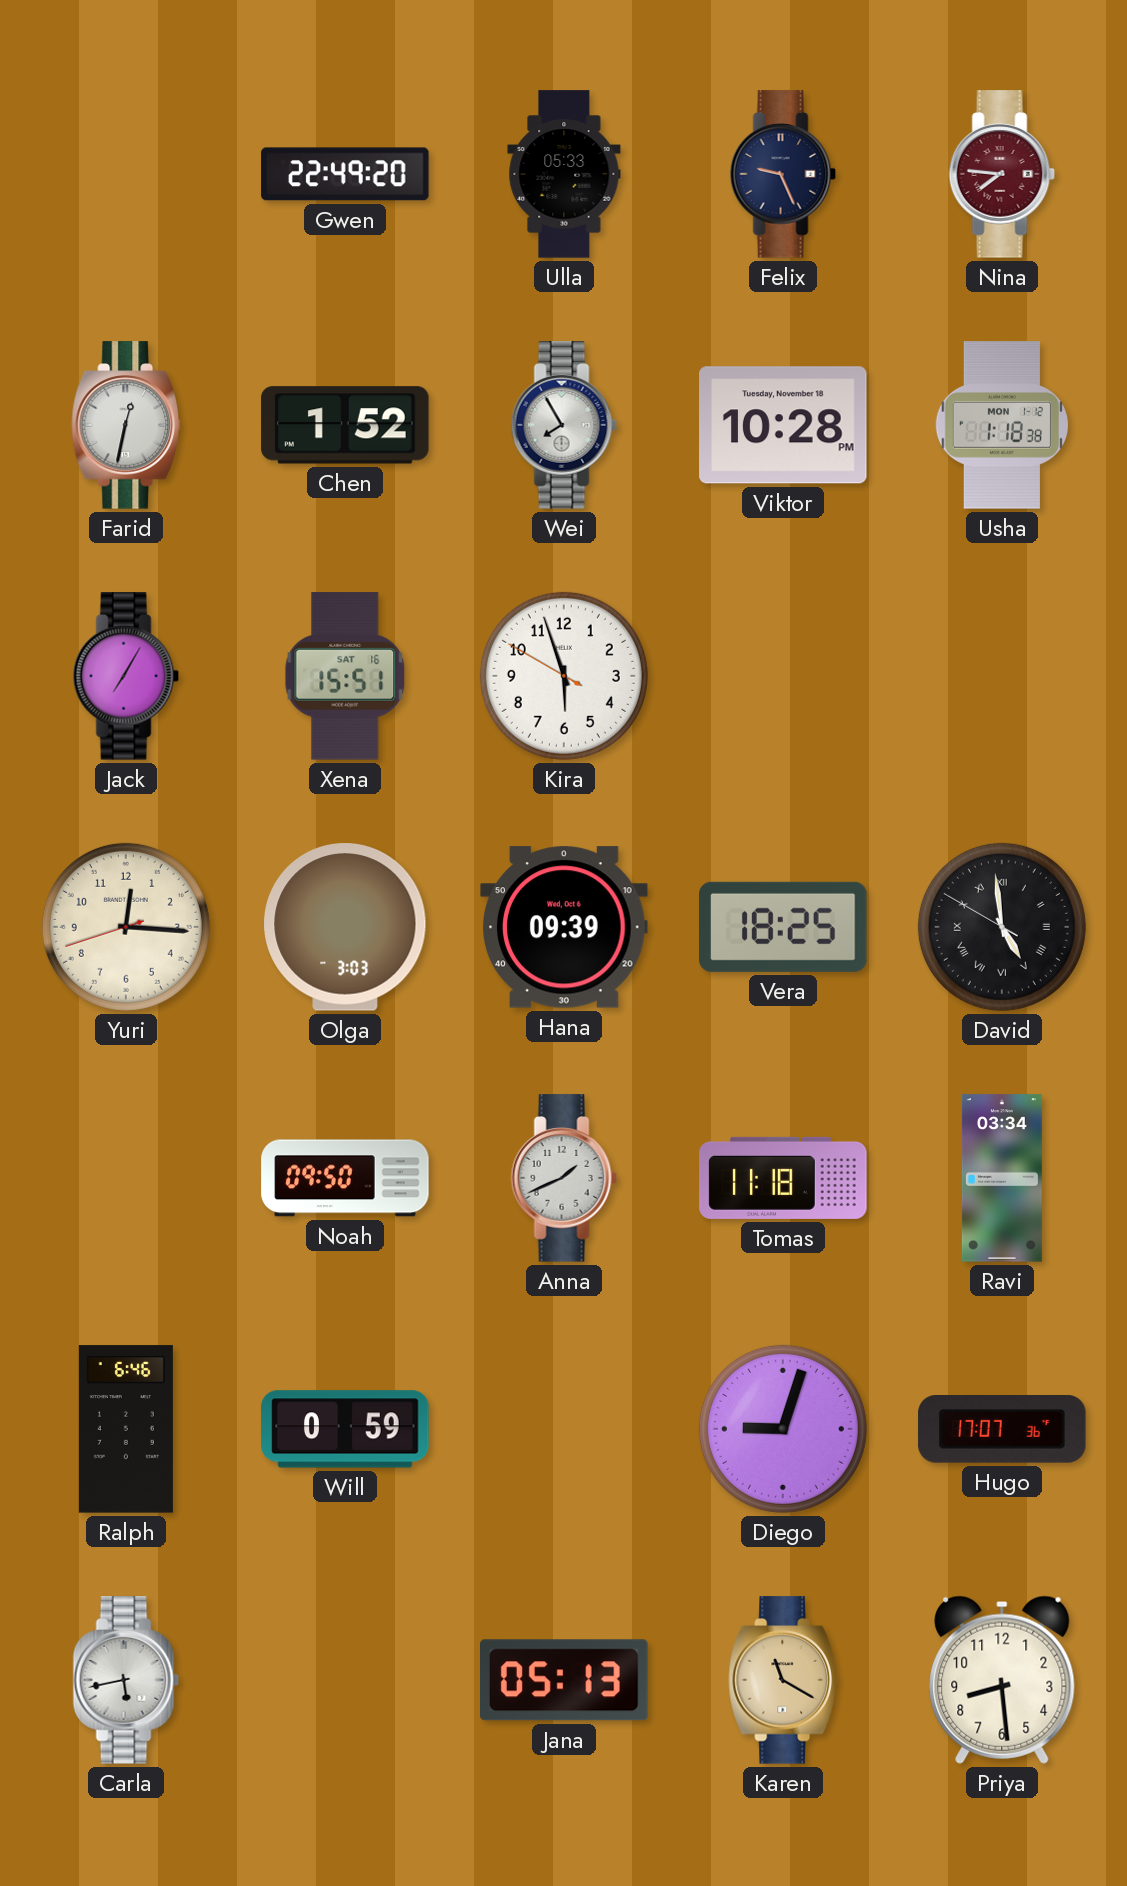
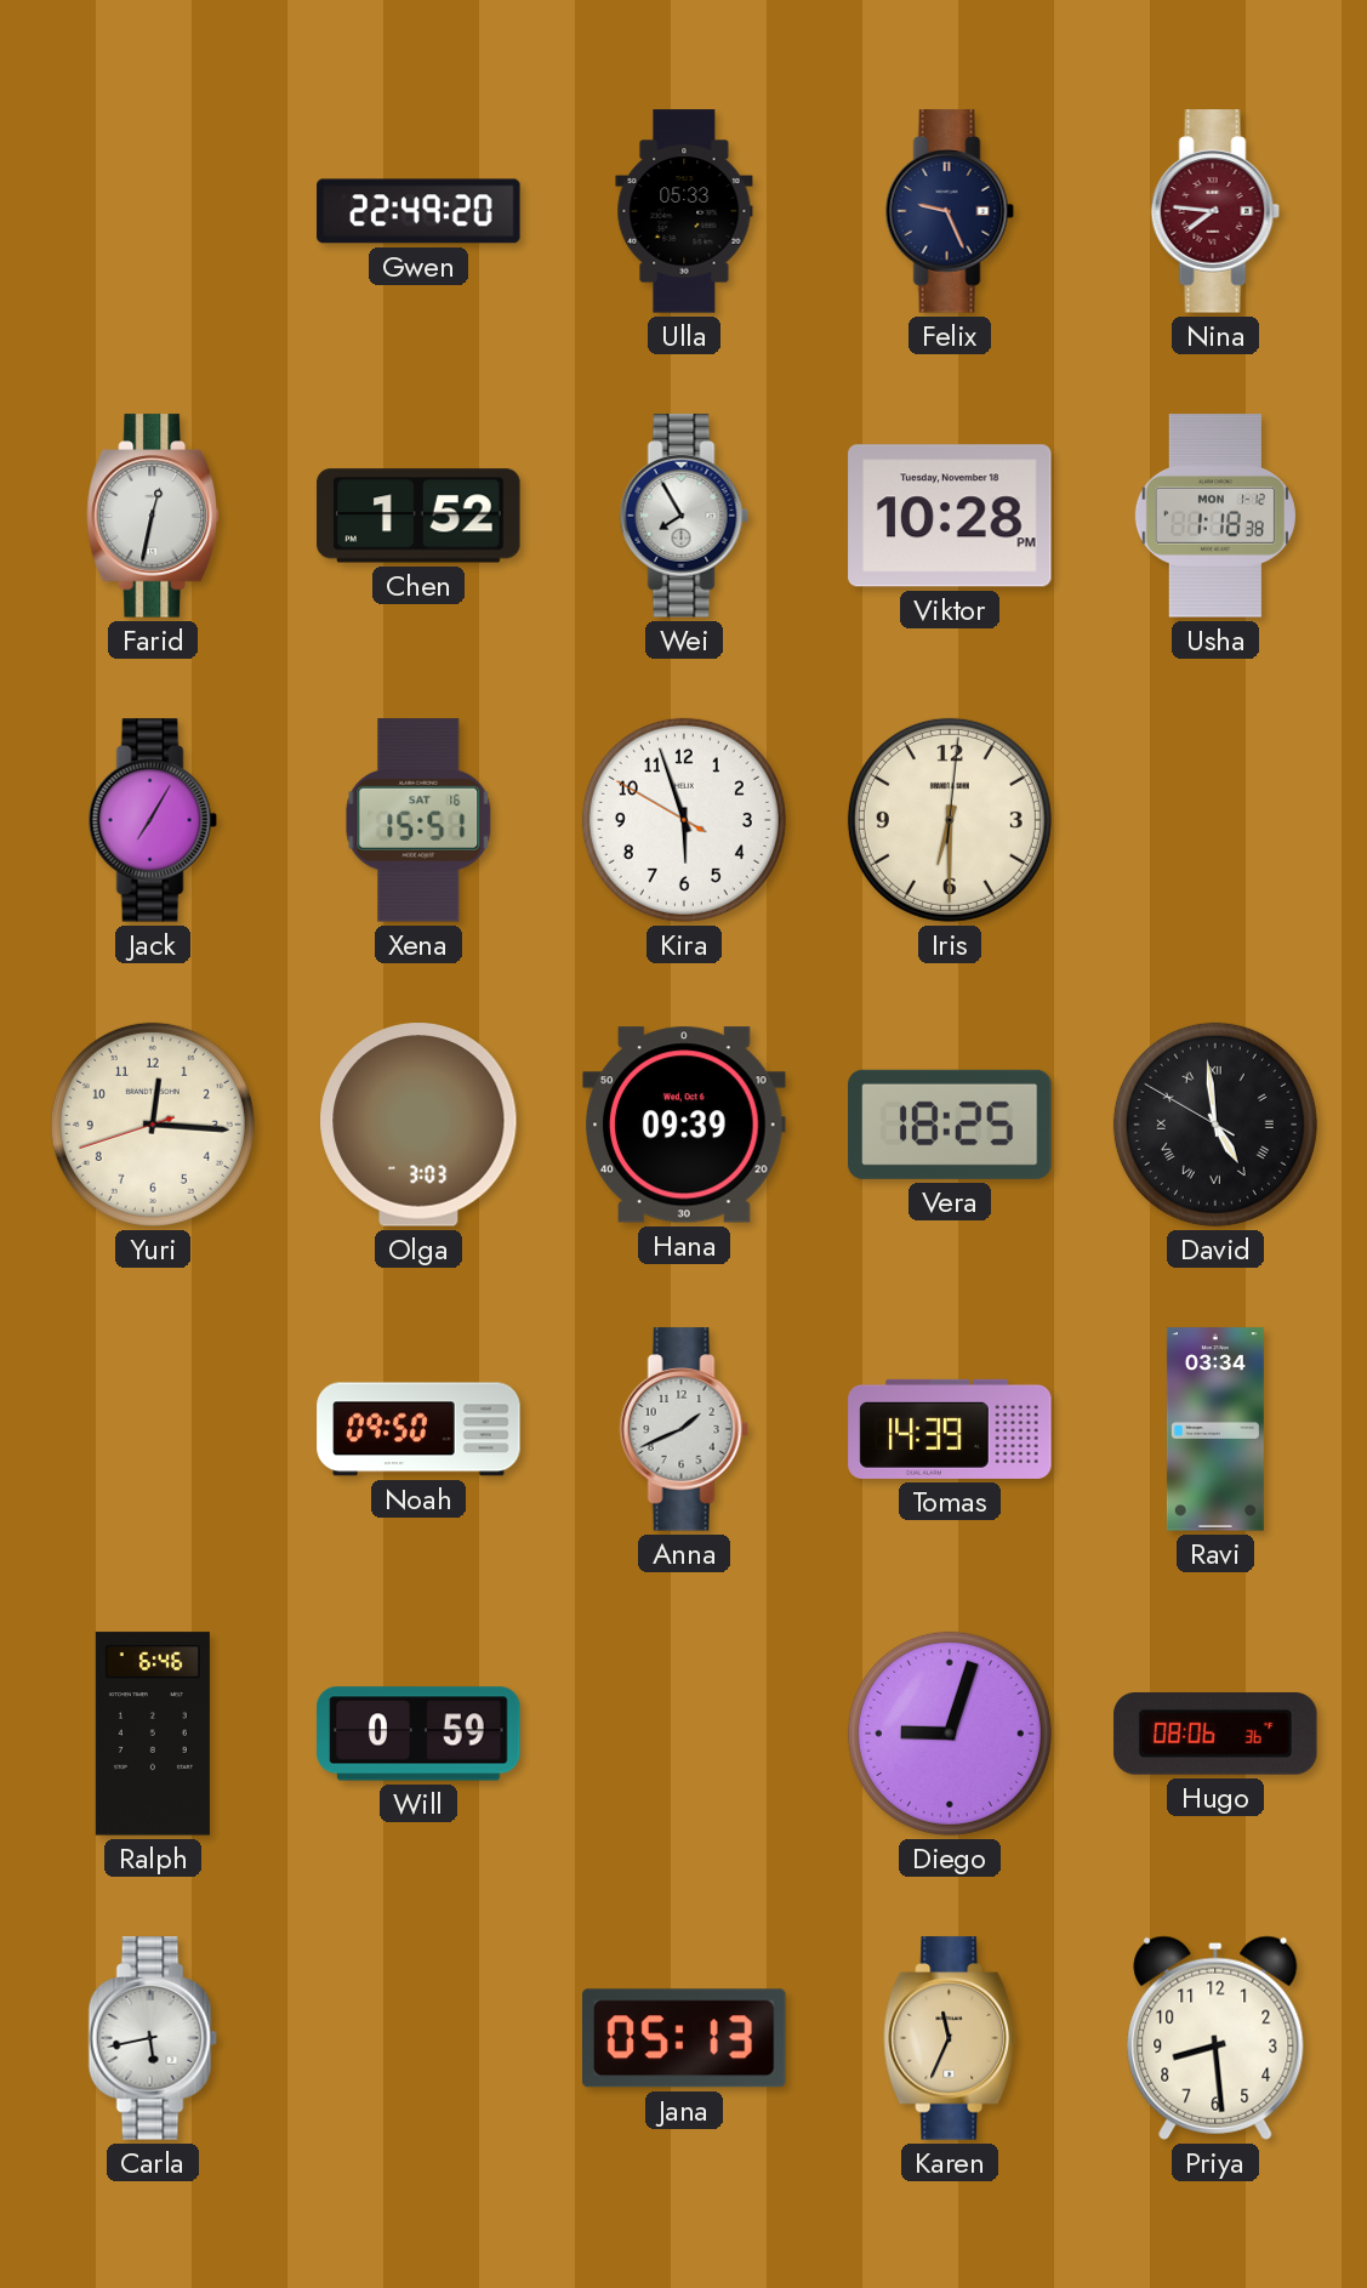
Iris: none -> 6:30 (950, 820)
Tomas: 11:18 -> 14:39 (950, 1429)
Hugo: 17:07 -> 08:06 (1215, 1735)
Karen: 11:20 -> 11:34 (950, 2038)
